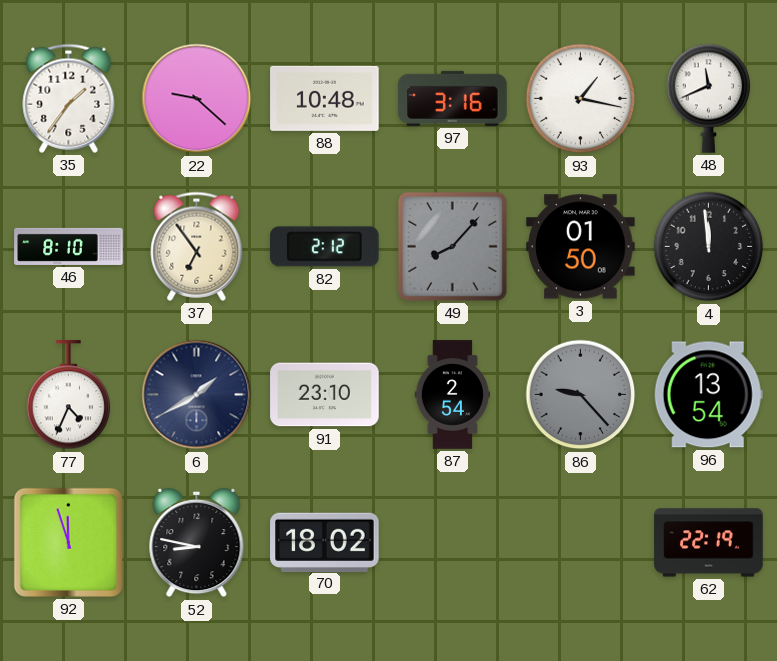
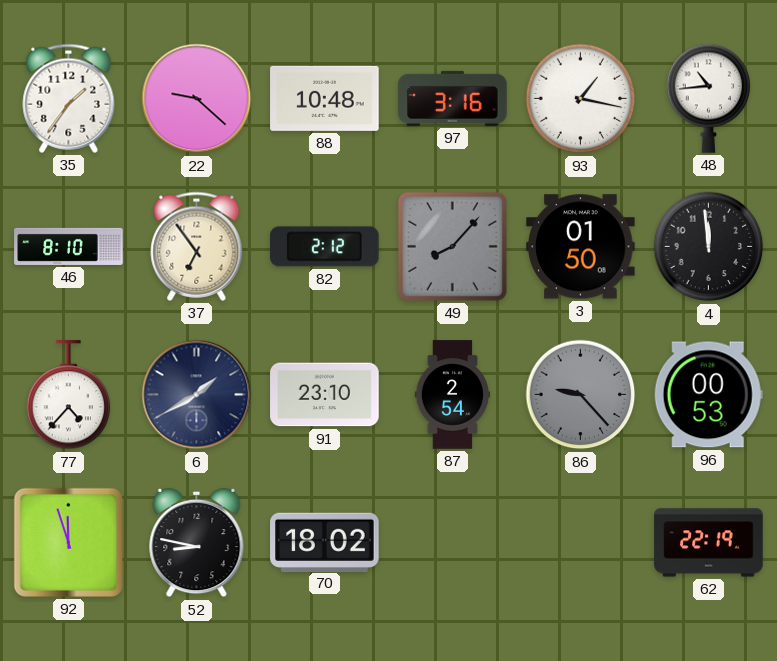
48: 11:41 -> 10:44 (709, 98)
77: 4:34 -> 4:37 (69, 395)
96: 13:54 -> 00:53 (708, 395)
